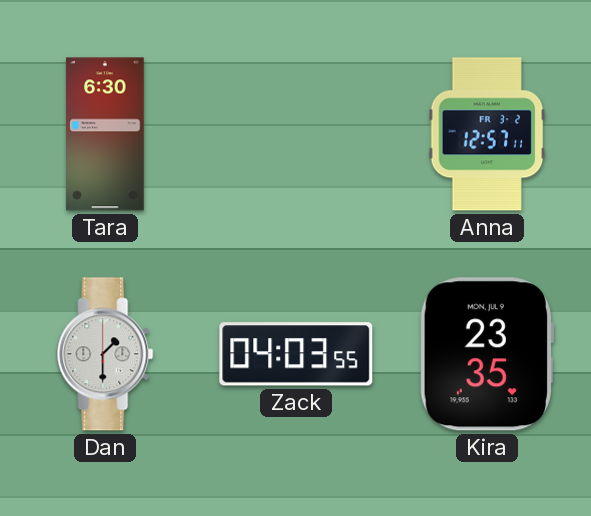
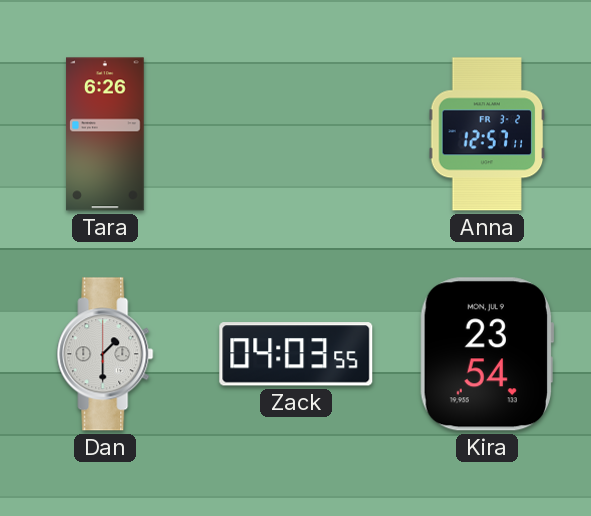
Tara: 6:30 -> 6:26 (105, 134)
Kira: 23:35 -> 23:54 (486, 354)
